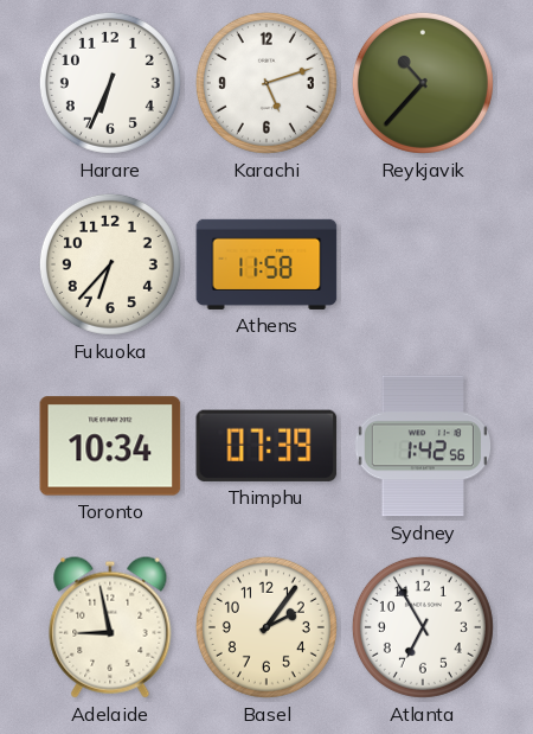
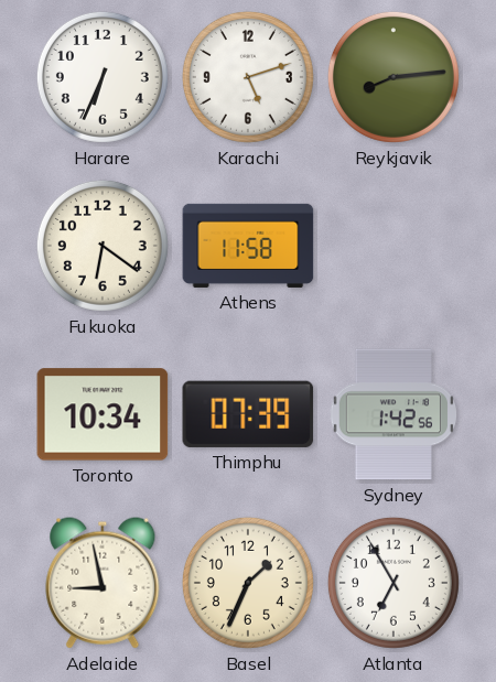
Reykjavik: 10:37 -> 8:14 (393, 77)
Fukuoka: 6:37 -> 6:21 (103, 246)
Basel: 2:06 -> 1:34 (248, 583)
